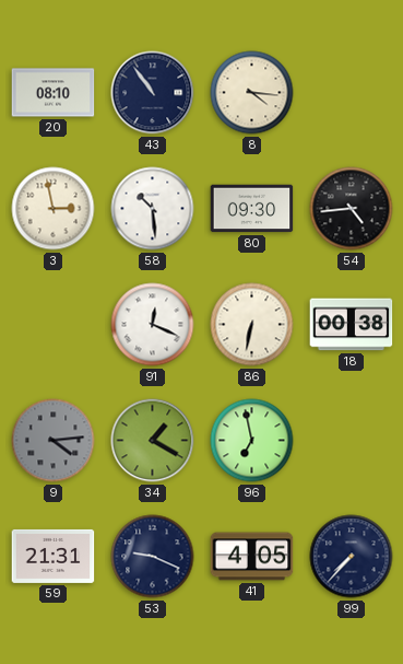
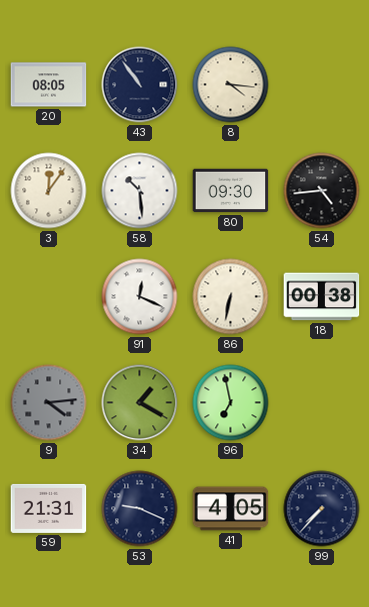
20: 08:10 -> 08:05 (49, 85)
3: 2:58 -> 12:06 (49, 191)
